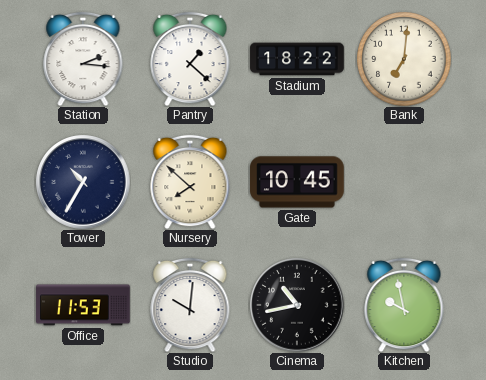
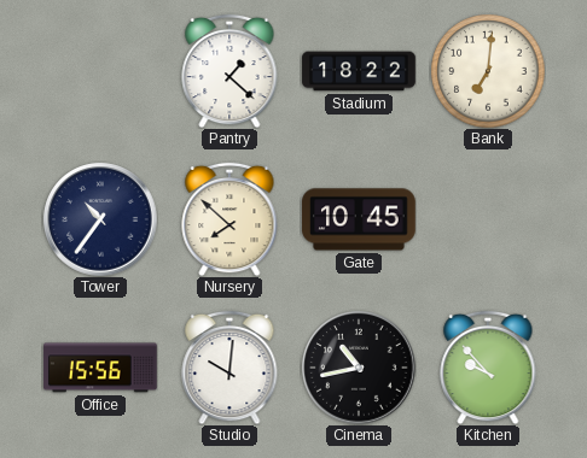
Station: 2:16 -> none (83, 59)
Tower: 10:35 -> 10:36 (100, 219)
Office: 11:53 -> 15:56 (100, 368)
Kitchen: 9:58 -> 9:53 (488, 368)
